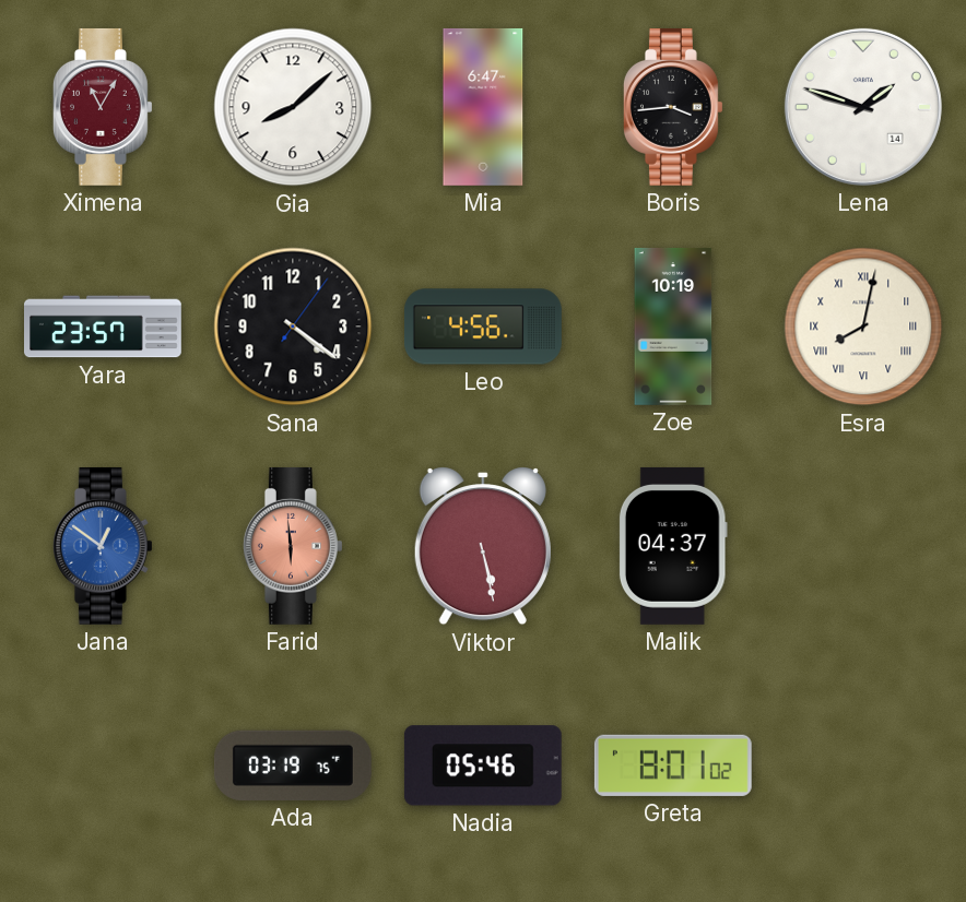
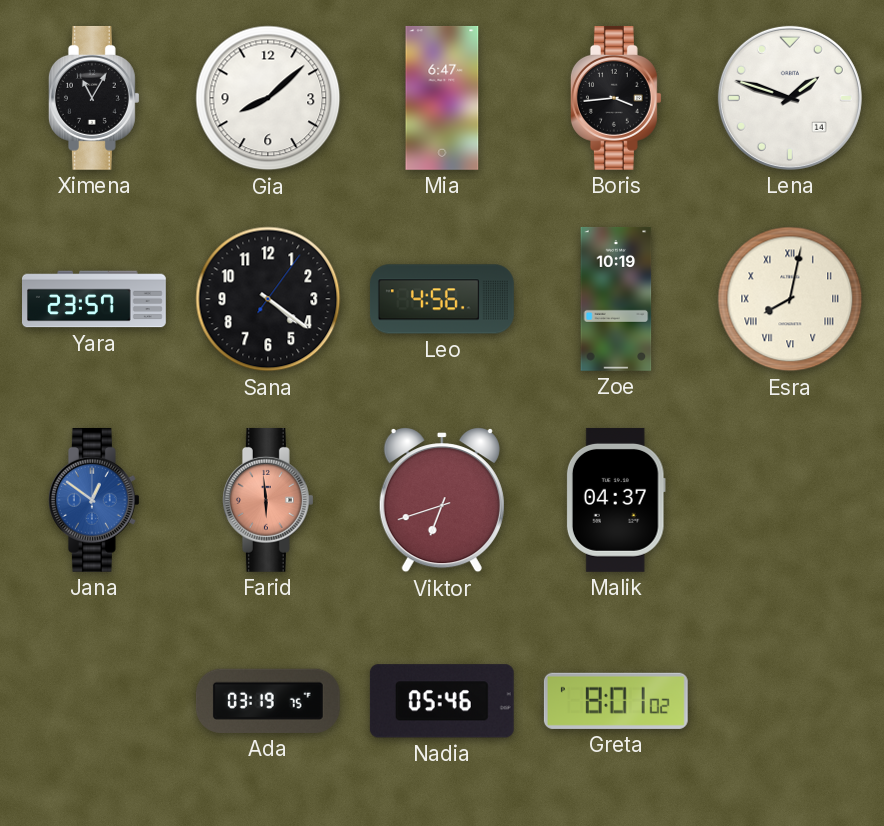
Ximena dial: burgundy -> black (94, 98)
Viktor: 5:28 -> 6:42 (442, 501)
